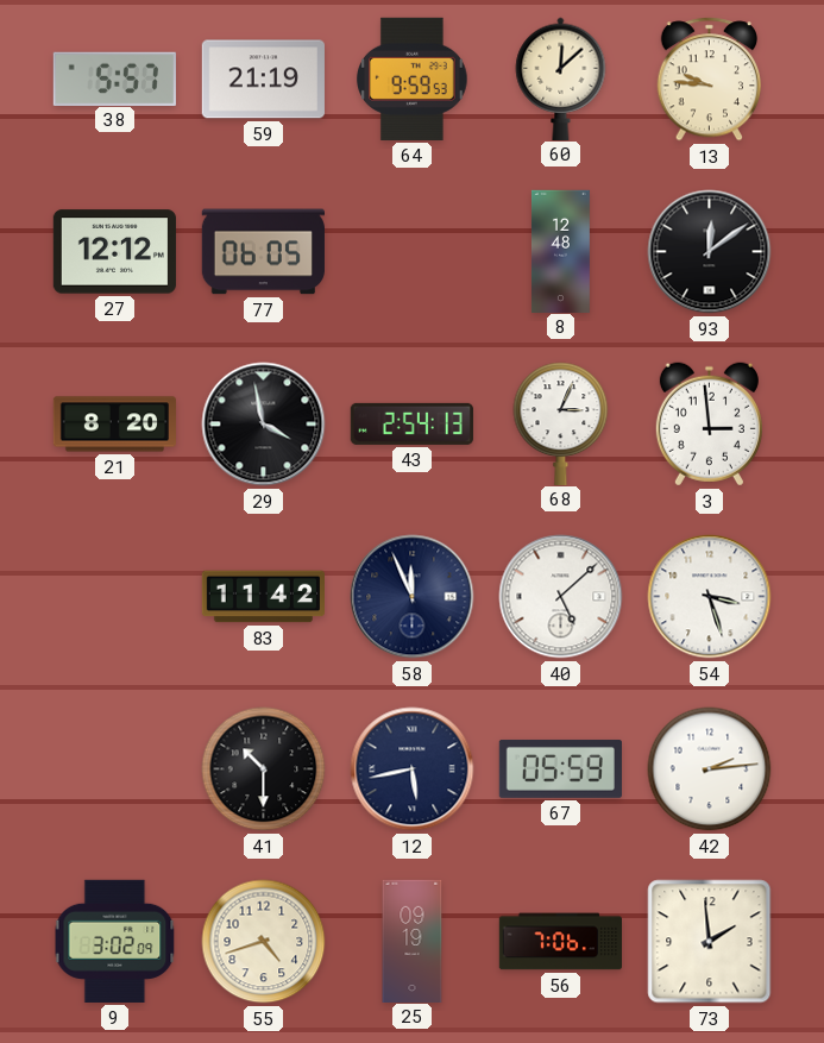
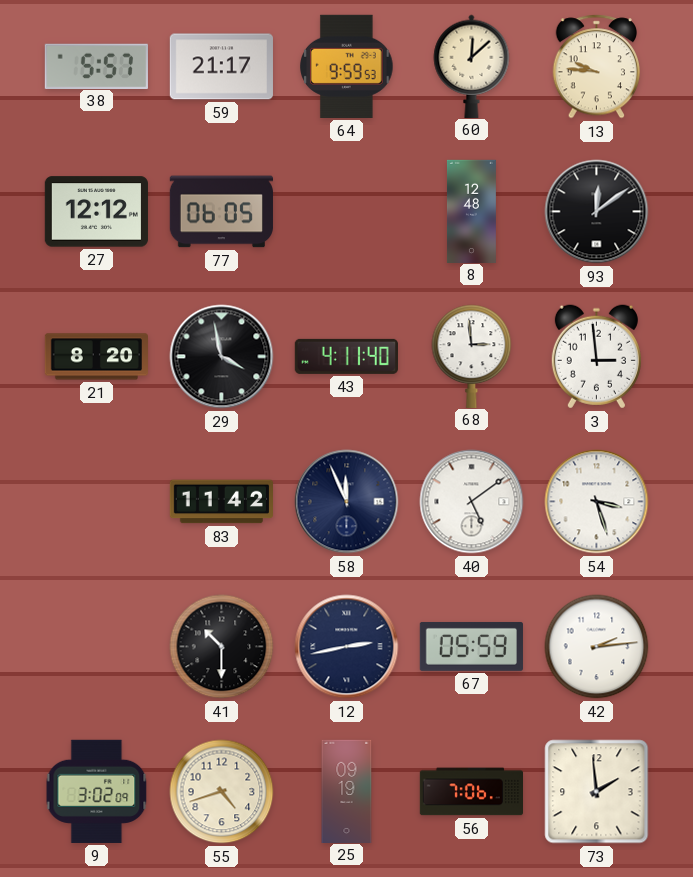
59: 21:19 -> 21:17 (221, 67)
43: 2:54 -> 4:11 (346, 356)
68: 3:04 -> 2:59 (472, 356)
40: 5:08 -> 5:09 (472, 502)
12: 5:43 -> 2:43 (347, 647)
